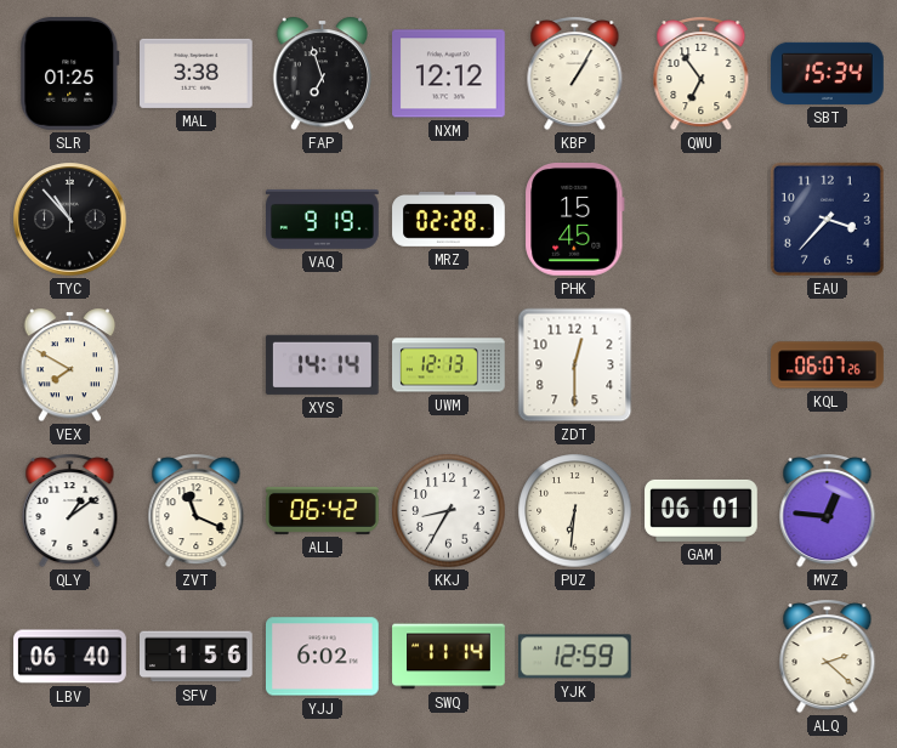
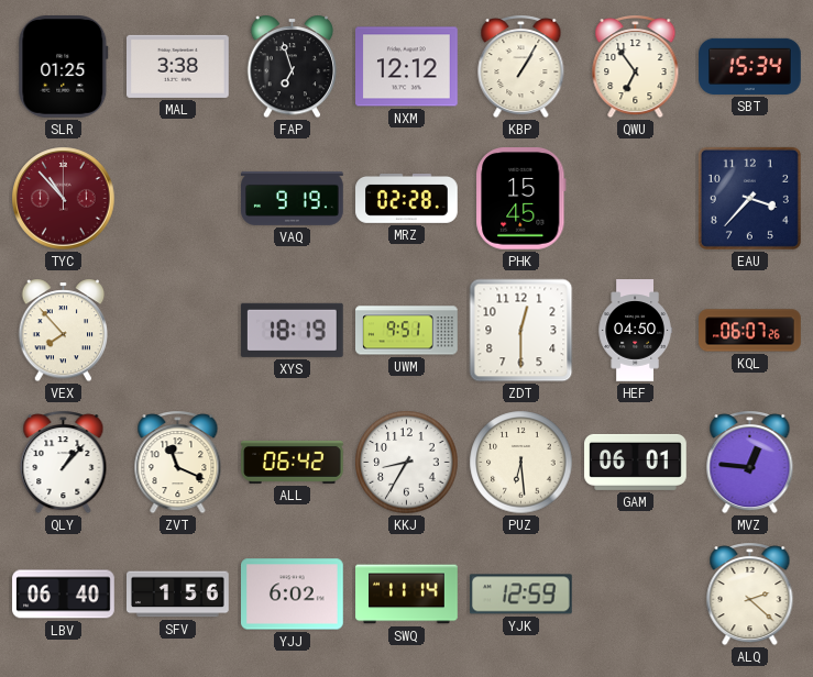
TYC dial: black -> burgundy (64, 199)
VEX: 7:50 -> 7:53 (64, 331)
XYS: 14:14 -> 18:19 (292, 330)
UWM: 12:13 -> 9:51 (407, 331)
HEF: none -> 04:50 (635, 331)
QLY: 1:09 -> 1:07 (64, 463)
PUZ: 6:31 -> 6:29 (521, 463)
